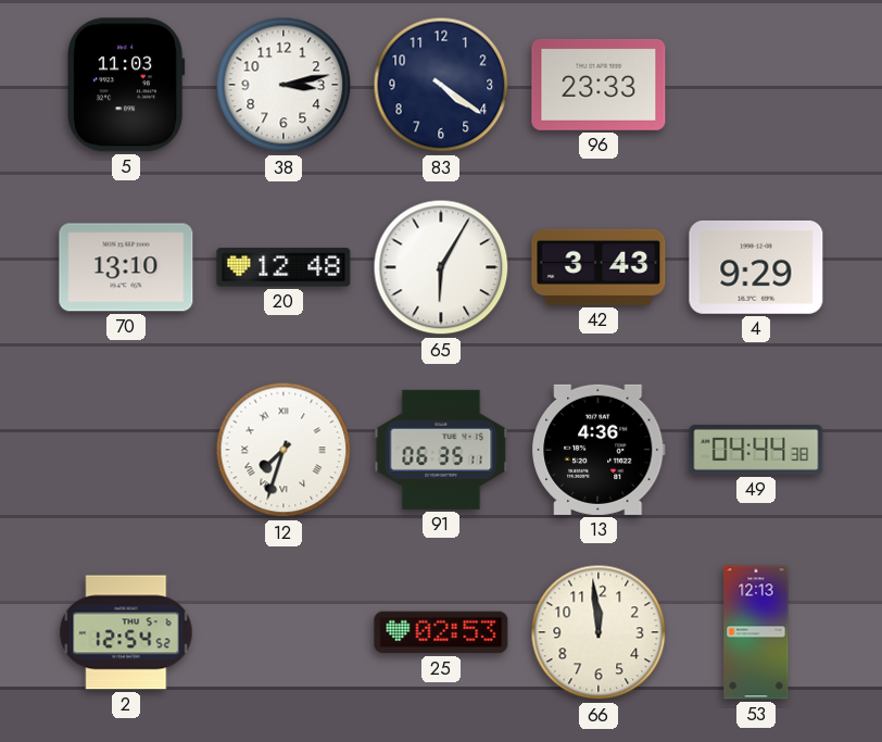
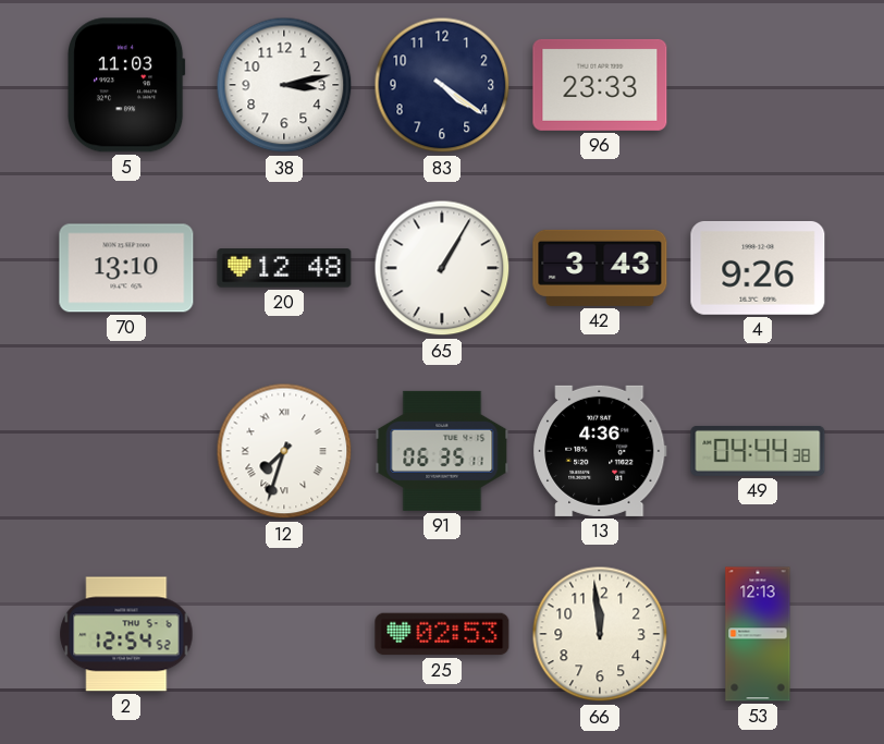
65: 6:05 -> 1:05 (442, 268)
4: 9:29 -> 9:26 (758, 268)
